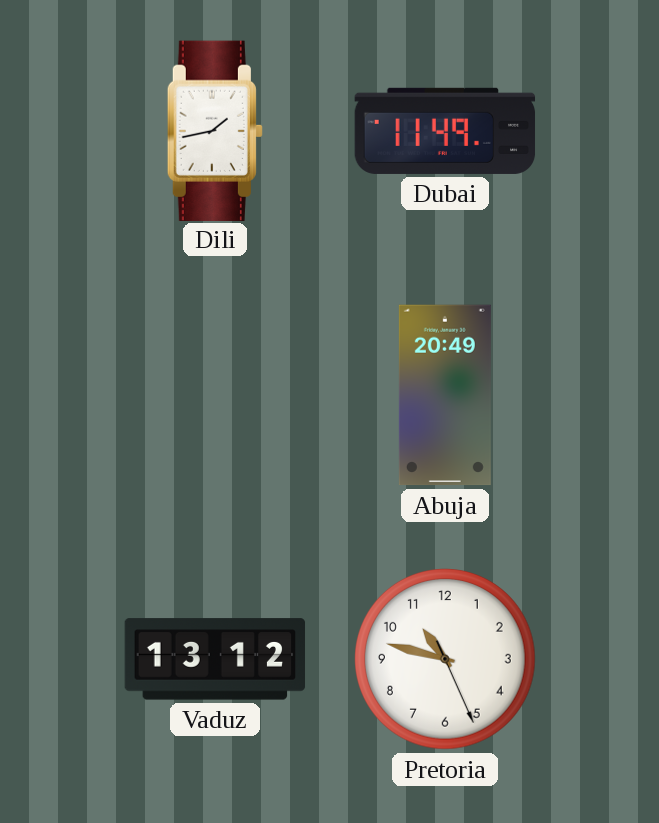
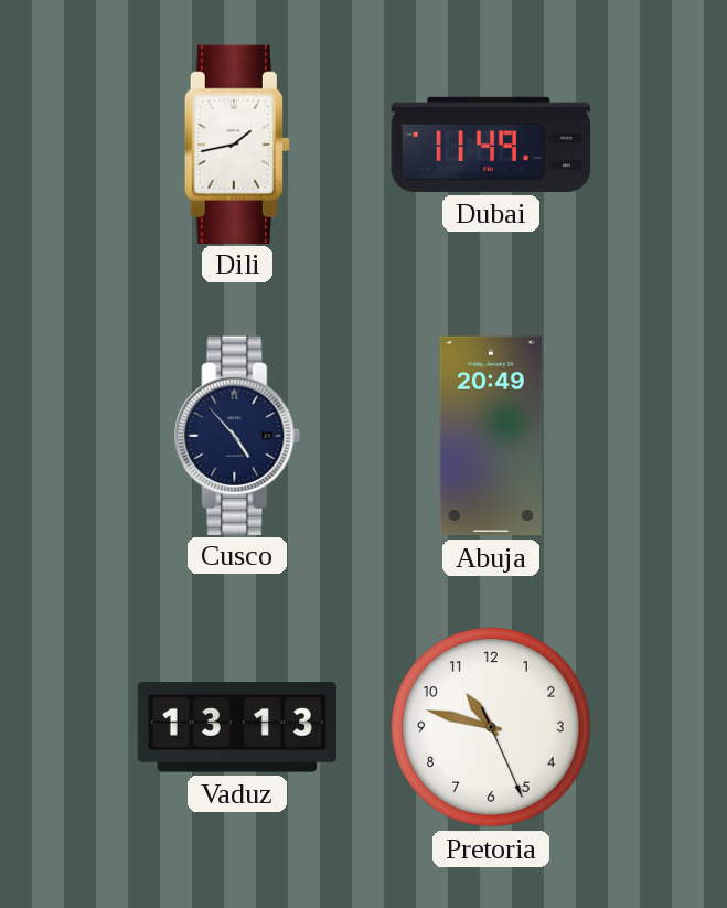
Cusco: none -> 4:53 (237, 435)
Vaduz: 13:12 -> 13:13 (237, 727)
